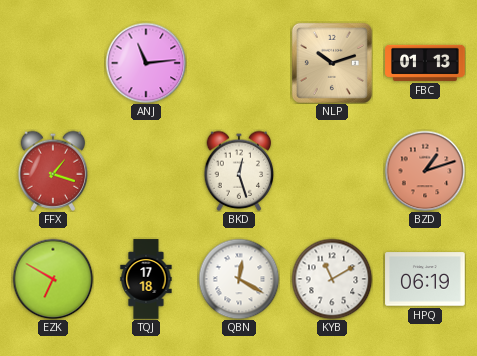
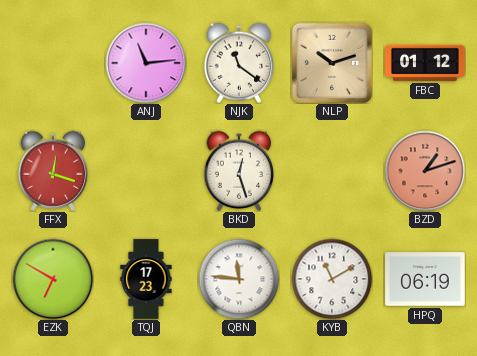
NJK: none -> 11:21 (239, 63)
FBC: 01:13 -> 01:12 (425, 63)
FFX: 1:18 -> 12:18 (53, 171)
TQJ: 17:18 -> 17:23 (146, 279)
QBN: 12:20 -> 11:46 (239, 279)
